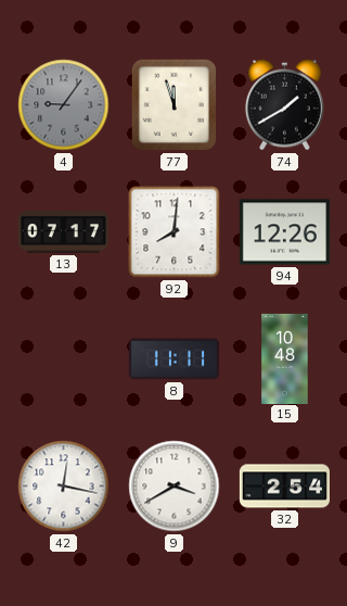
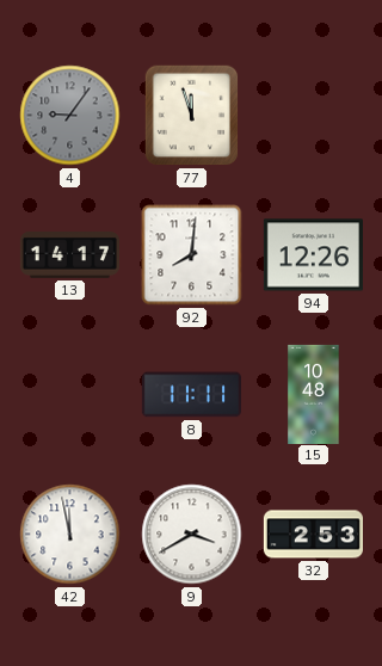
74: 1:40 -> none (284, 105)
13: 07:17 -> 14:17 (69, 255)
42: 12:17 -> 11:58 (70, 535)
32: 2:54 -> 2:53 (313, 535)
